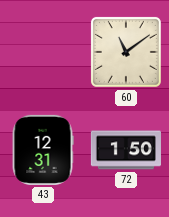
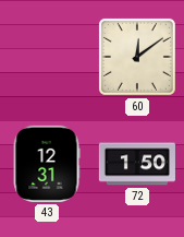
60: 11:09 -> 12:09 (137, 57)
